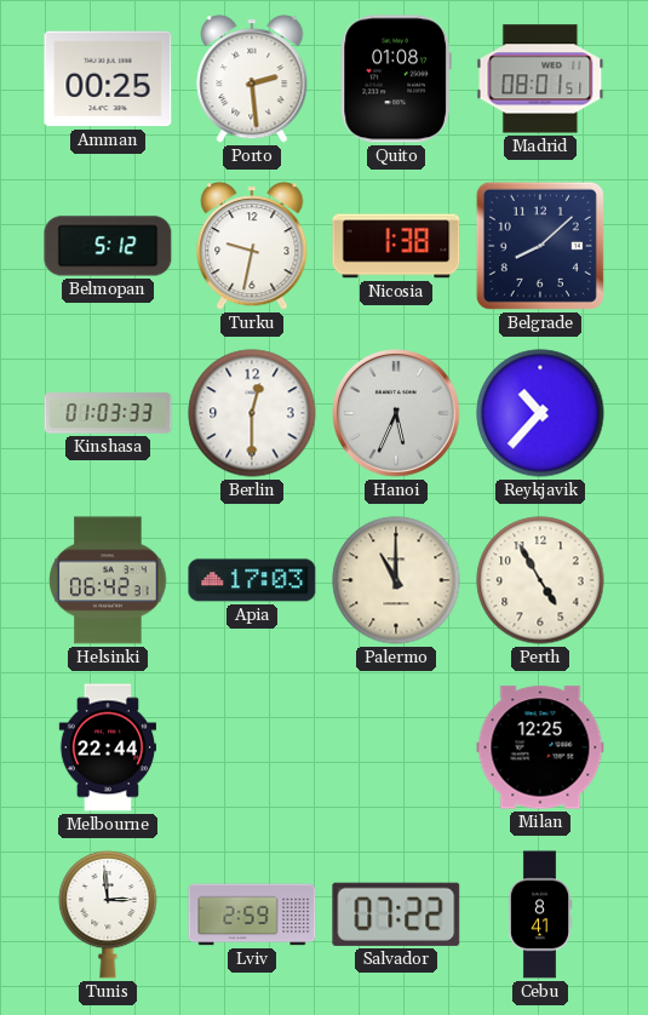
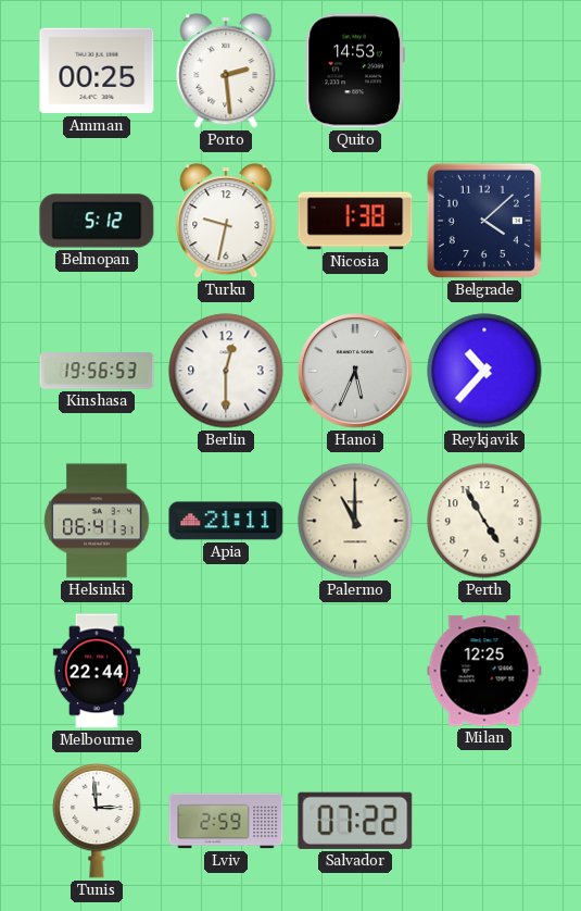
Quito: 01:08 -> 14:53 (355, 71)
Madrid: 08:01 -> none (540, 79)
Belgrade: 8:08 -> 4:08 (484, 221)
Kinshasa: 01:03 -> 19:56 (97, 371)
Helsinki: 06:42 -> 06:41 (97, 521)
Apia: 17:03 -> 21:11 (226, 521)
Cebu: 8:41 -> none (540, 914)
